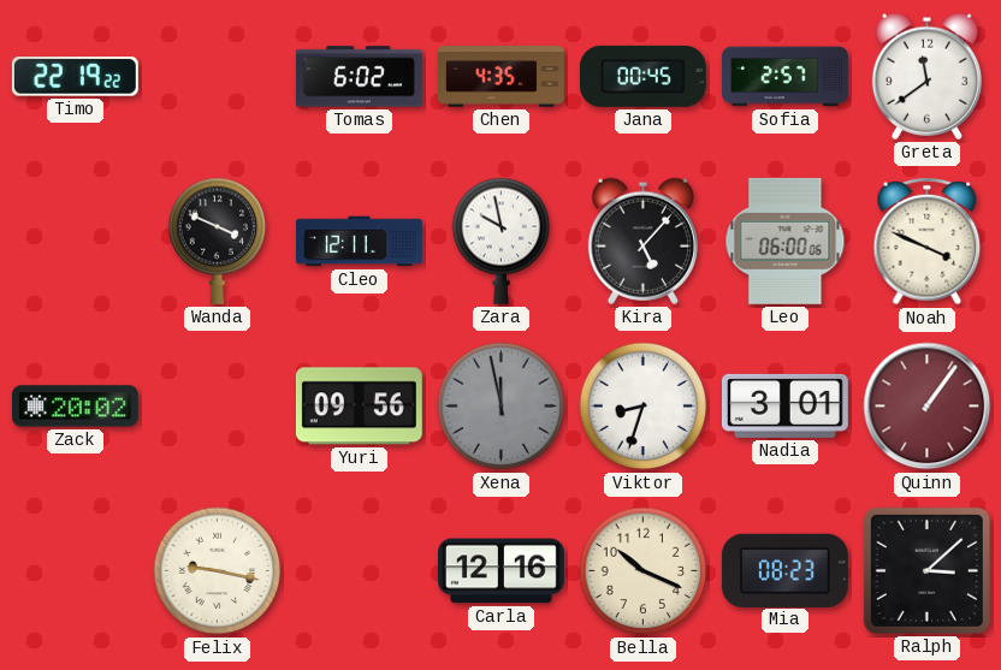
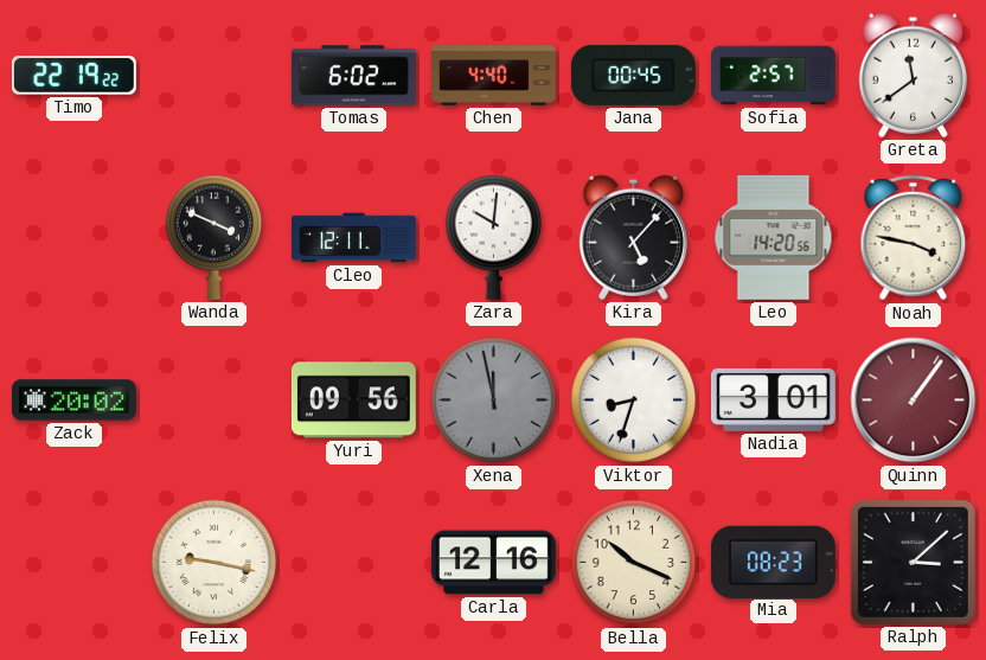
Chen: 4:35 -> 4:40 (494, 76)
Zara: 9:58 -> 10:01 (494, 237)
Leo: 06:00 -> 14:20 (774, 237)
Noah: 3:49 -> 3:47 (914, 238)
